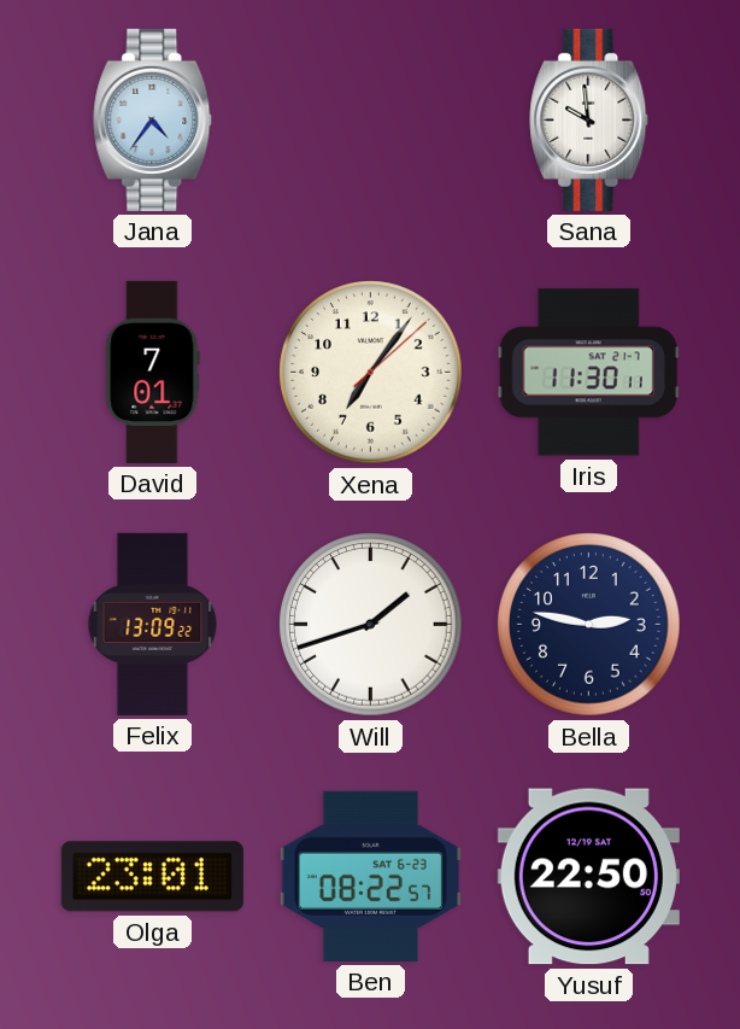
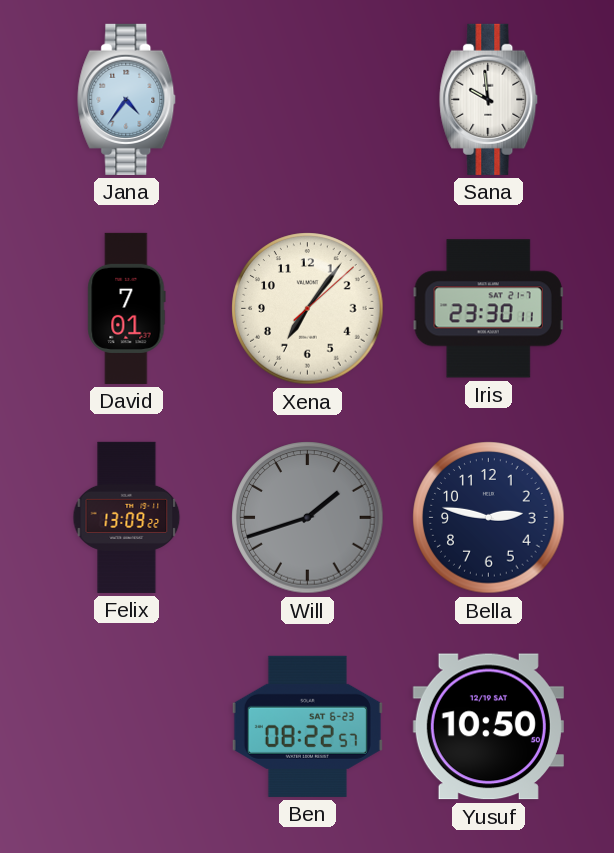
Iris: 11:30 -> 23:30 (488, 309)
Will dial: white -> grey (308, 518)
Olga: 23:01 -> none (152, 877)
Yusuf: 22:50 -> 10:50 (488, 727)
